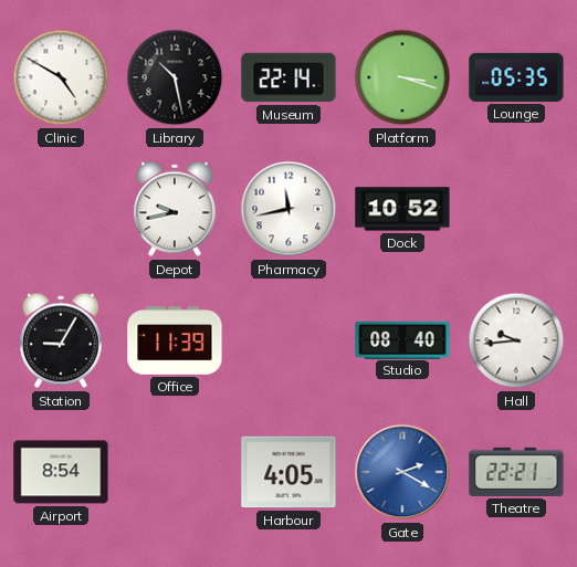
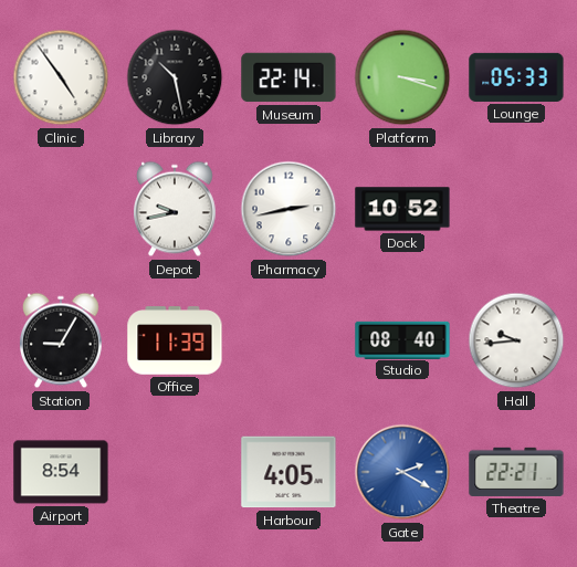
Clinic: 4:50 -> 4:54 (61, 77)
Lounge: 05:35 -> 05:33 (516, 77)
Pharmacy: 11:43 -> 2:43 (288, 209)
